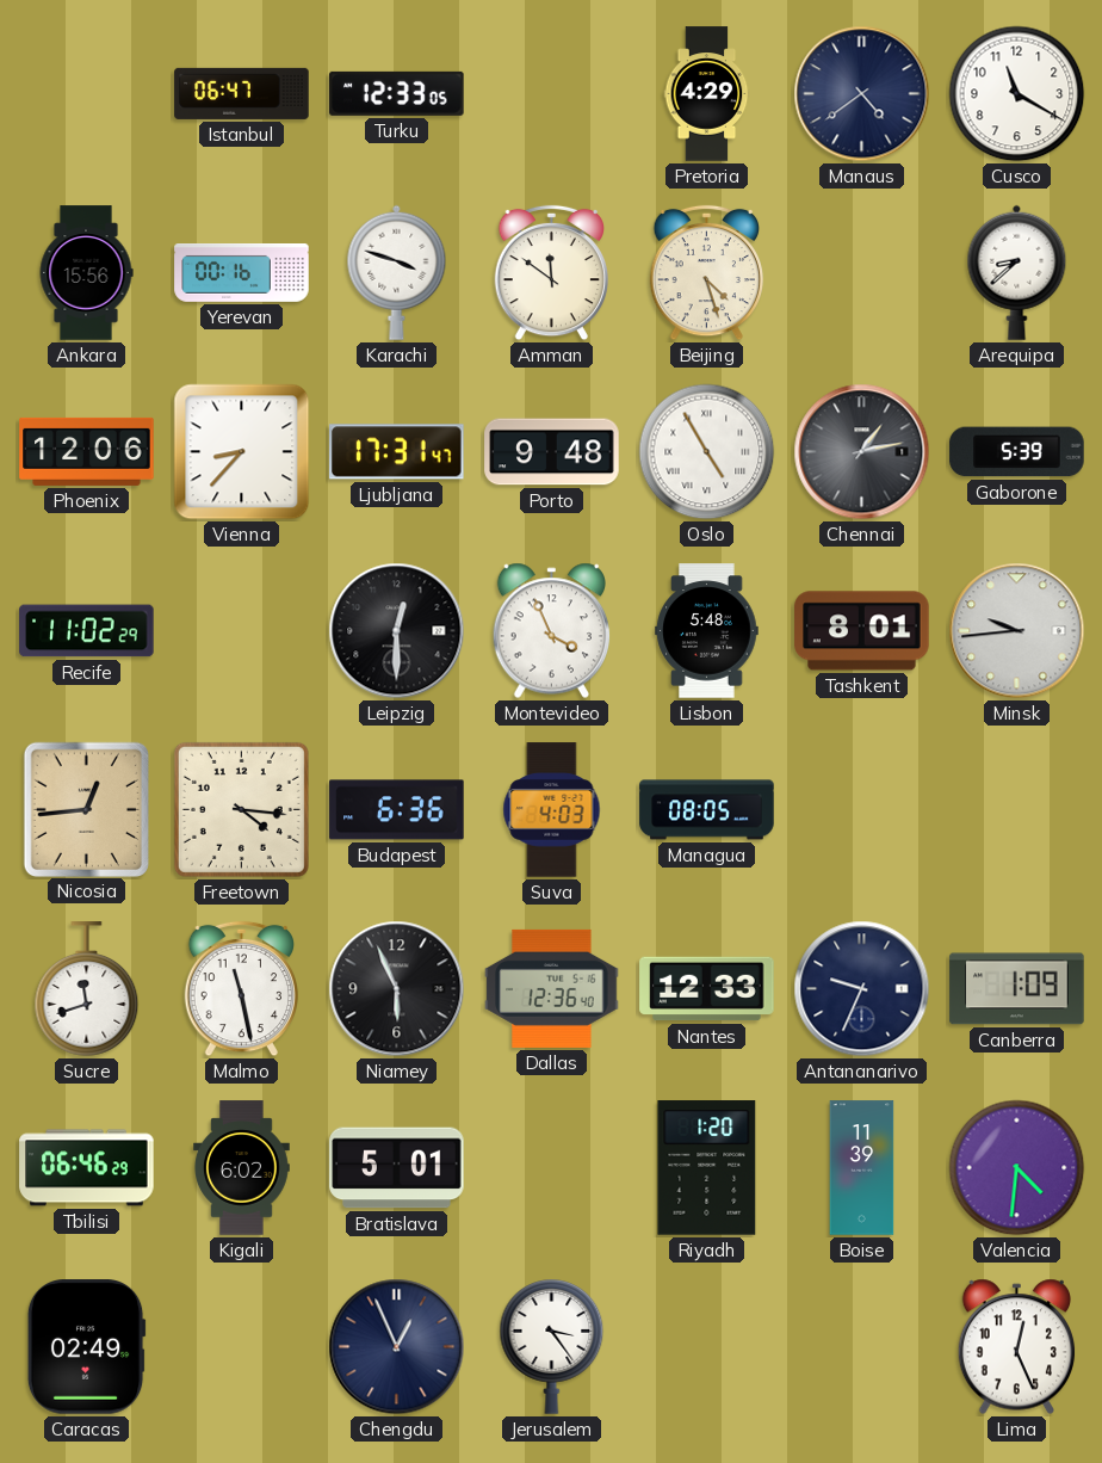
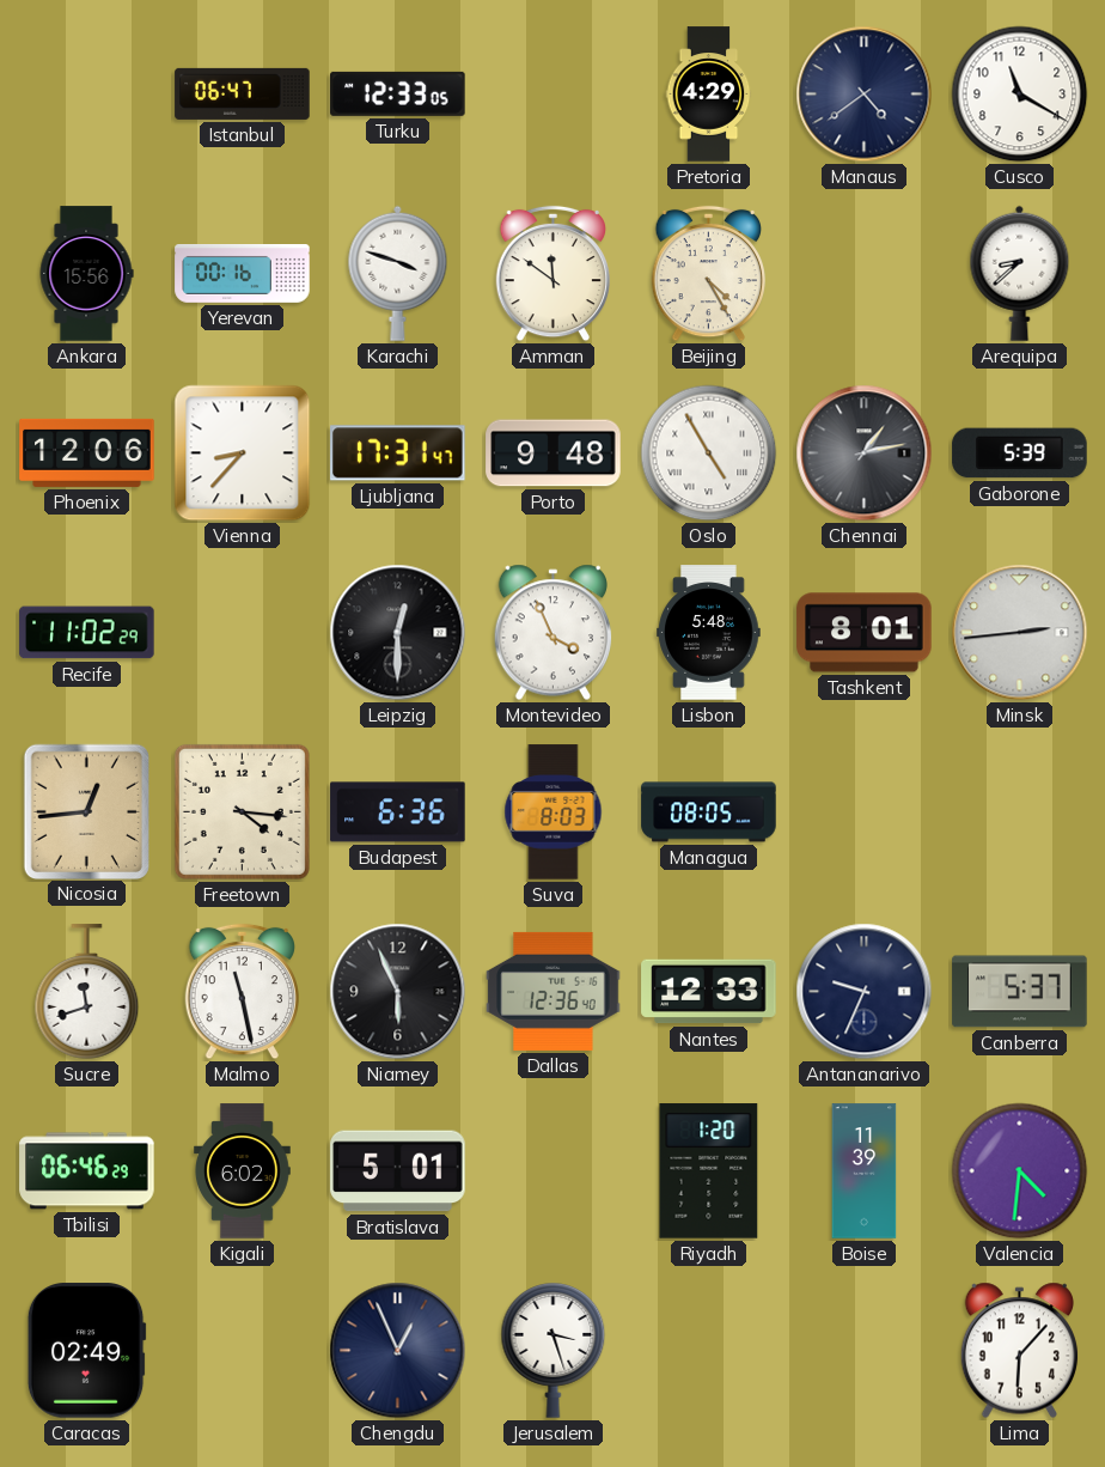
Beijing: 4:27 -> 4:25 (708, 274)
Minsk: 9:44 -> 2:44 (1020, 633)
Suva: 4:03 -> 8:03 (554, 812)
Canberra: 1:09 -> 5:37 (1020, 992)
Jerusalem: 3:24 -> 3:27 (554, 1351)
Lima: 12:26 -> 6:07 (1020, 1351)
